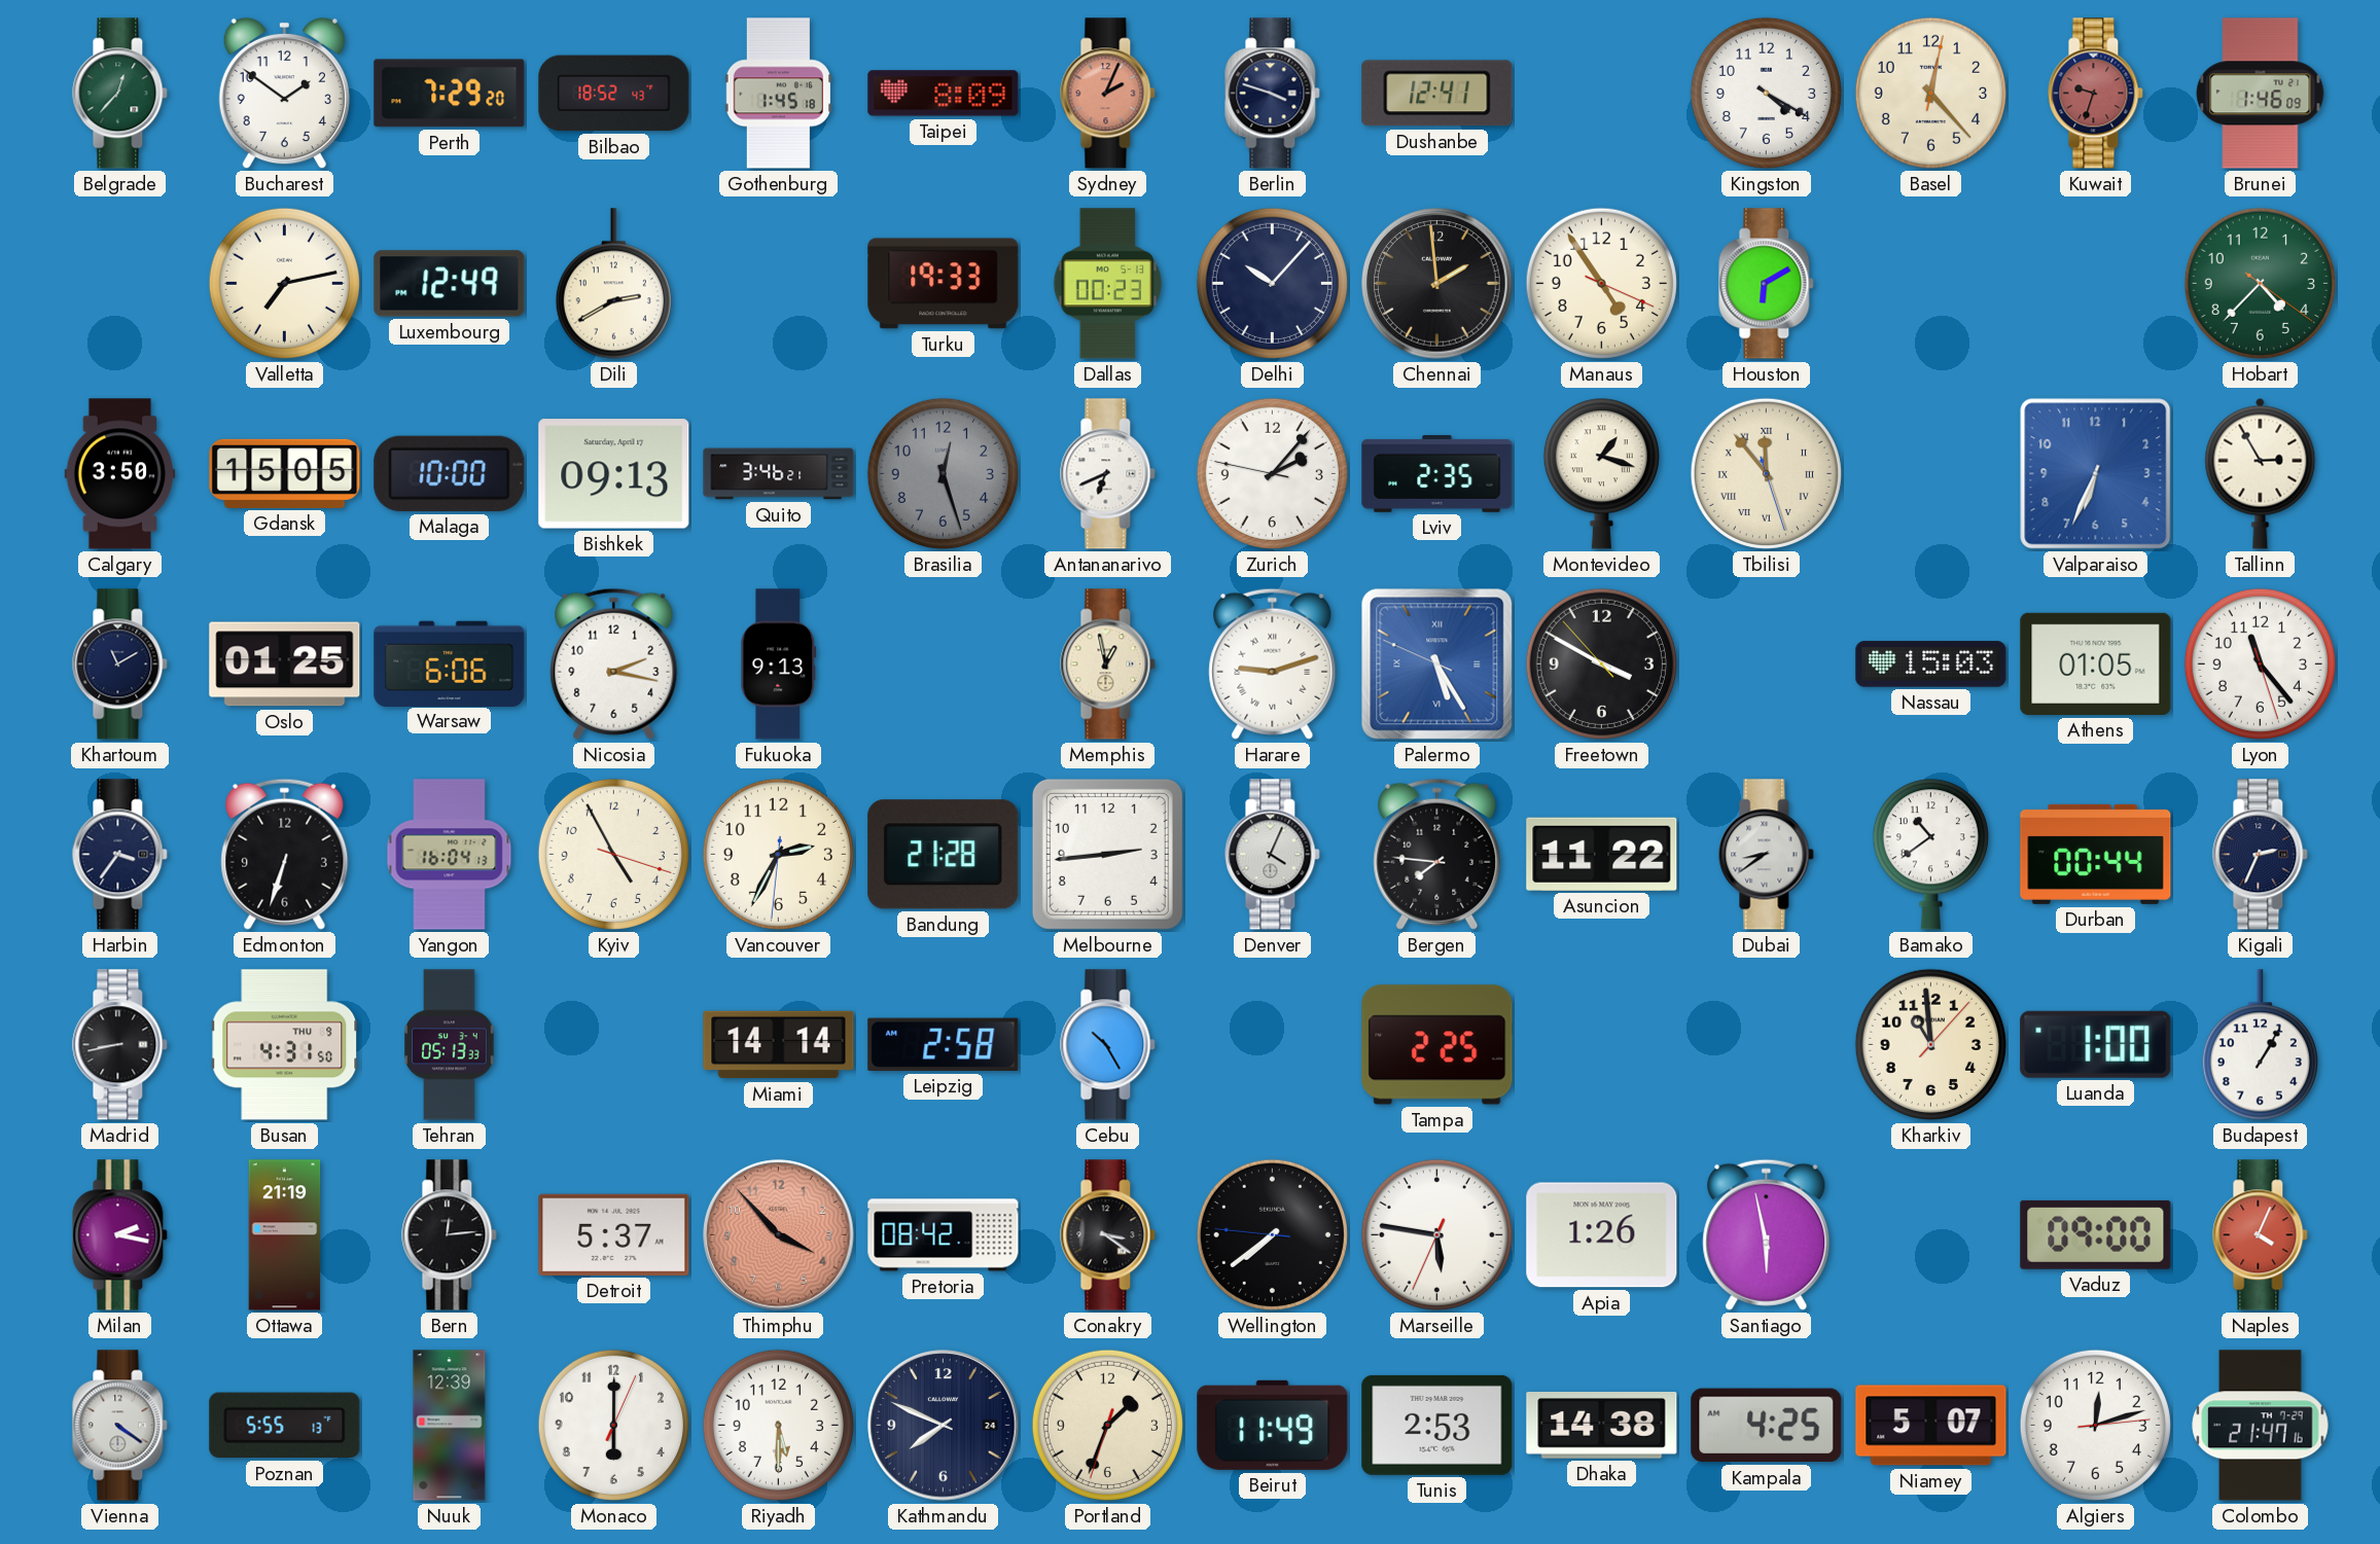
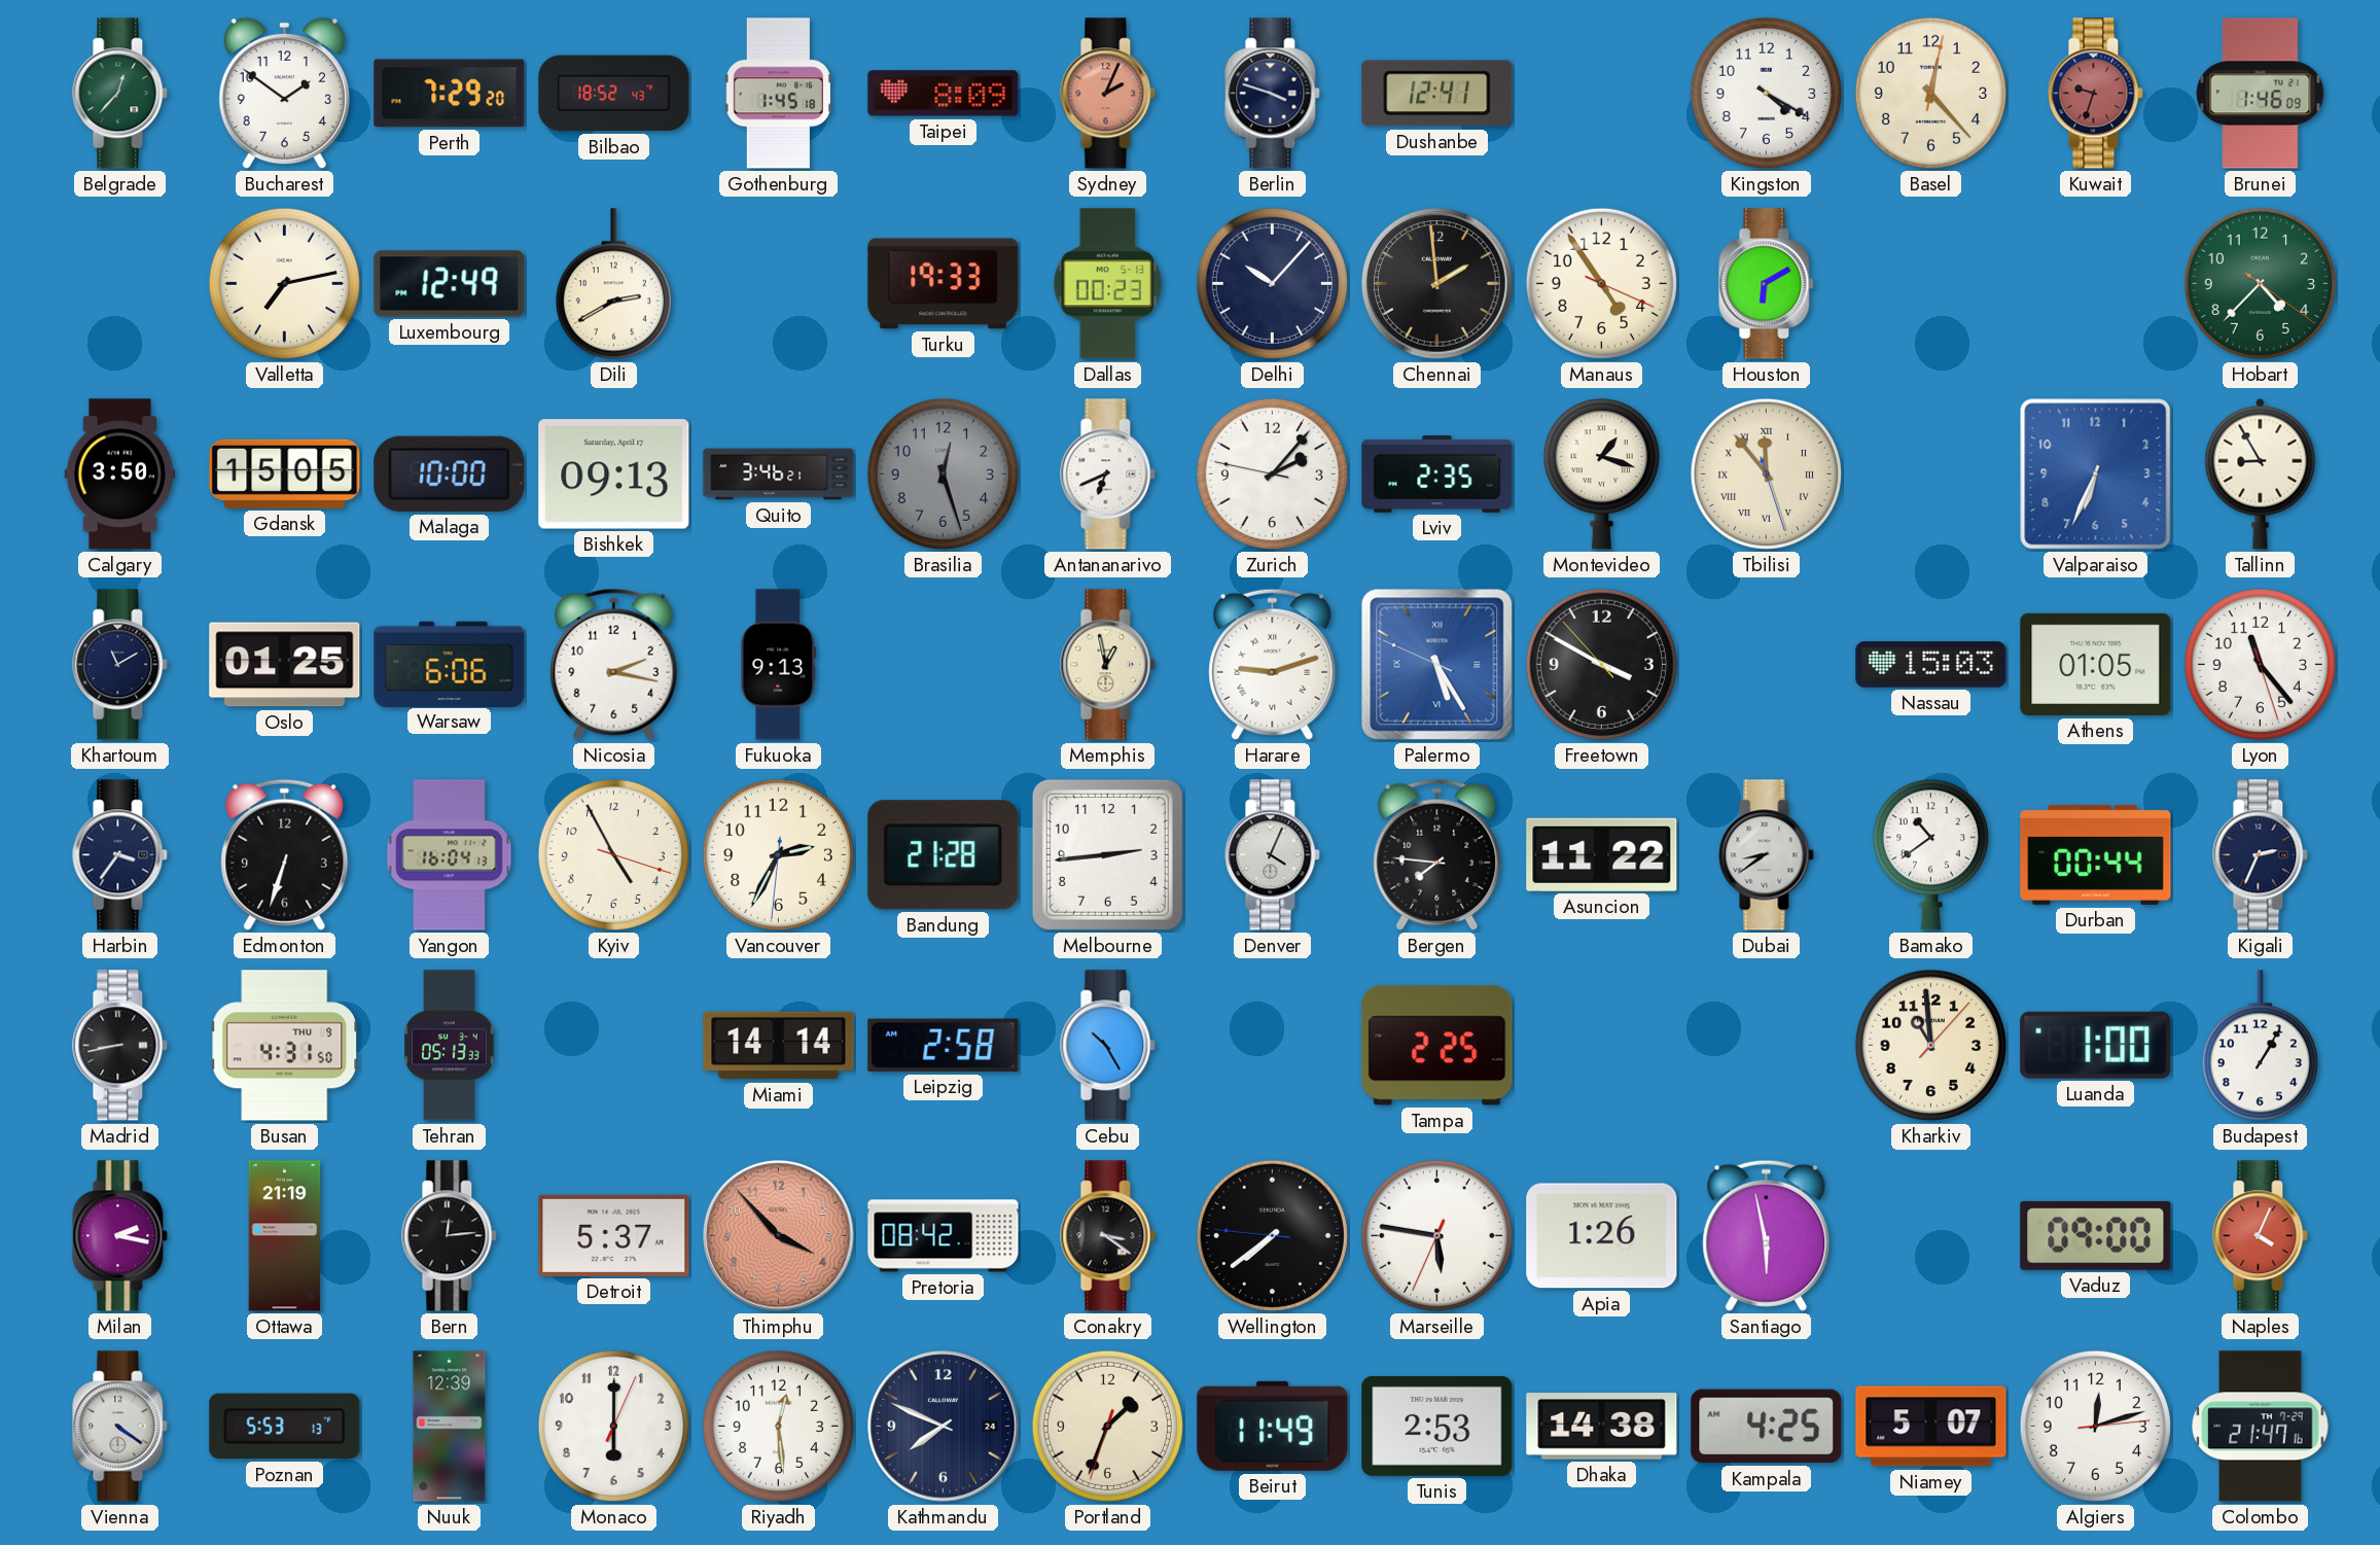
Tallinn: 2:55 -> 8:55 (2261, 473)
Poznan: 5:55 -> 5:53 (285, 1427)
Riyadh: 5:30 -> 12:29 (778, 1426)
